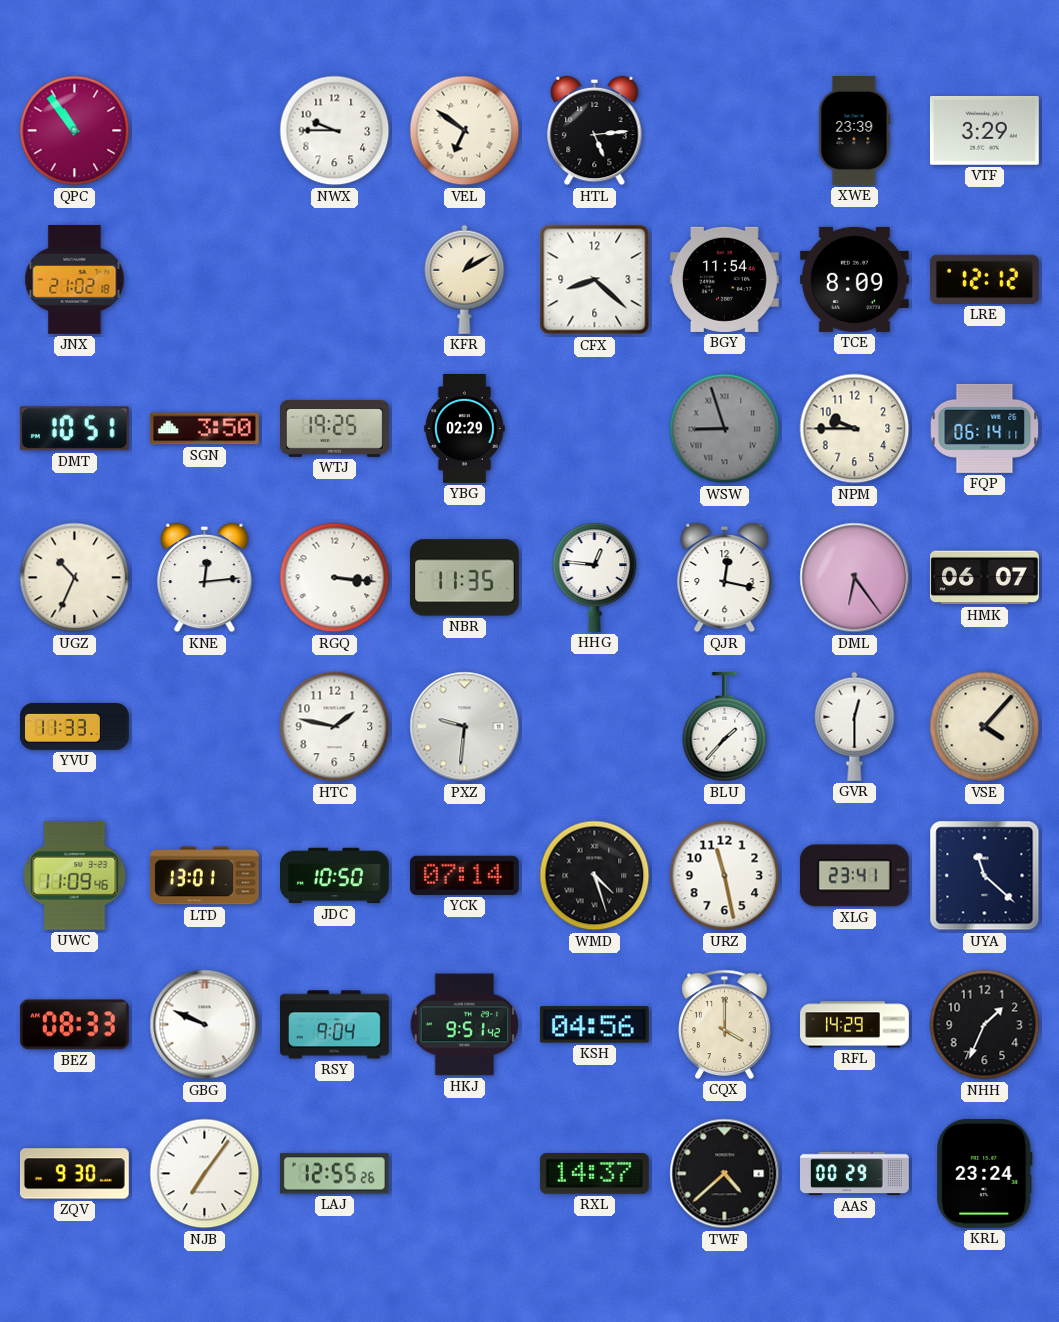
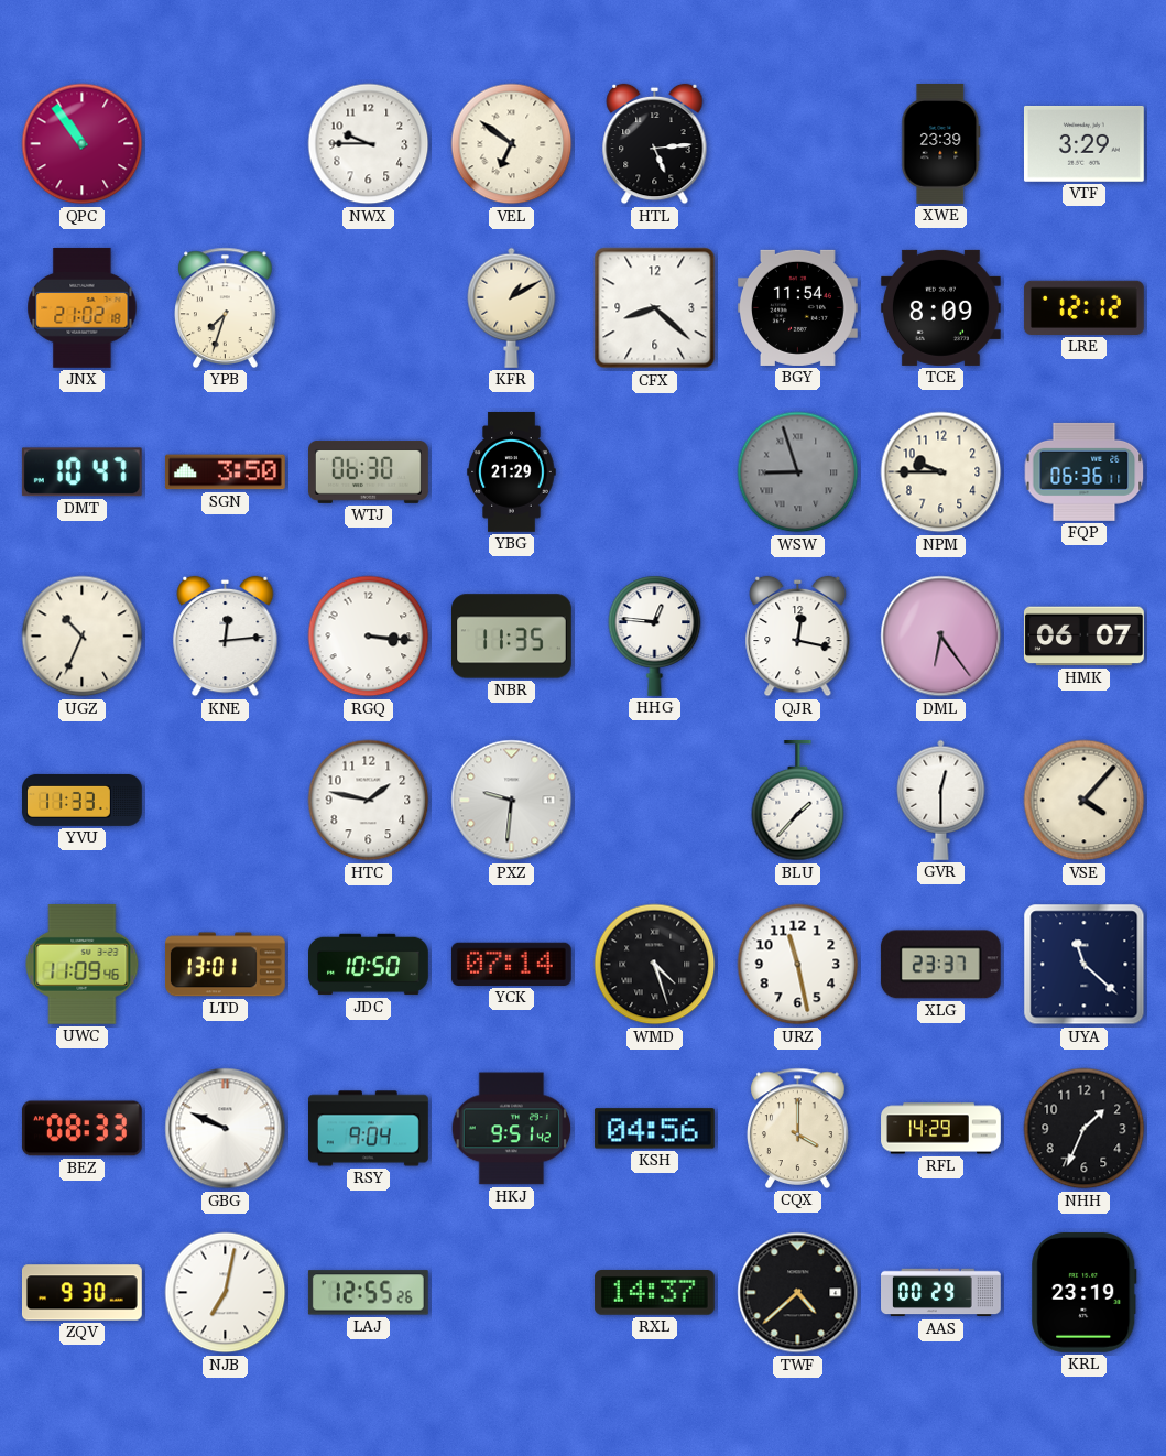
YPB: none -> 7:33 (226, 307)
DMT: 10:51 -> 10:47 (81, 472)
WTJ: 19:25 -> 06:30 (369, 471)
YBG: 02:29 -> 21:29 (512, 472)
FQP: 06:14 -> 06:36 (1085, 471)
XLG: 23:41 -> 23:37 (940, 965)
NJB: 7:06 -> 7:02 (226, 1293)
KRL: 23:24 -> 23:19 (1085, 1292)
